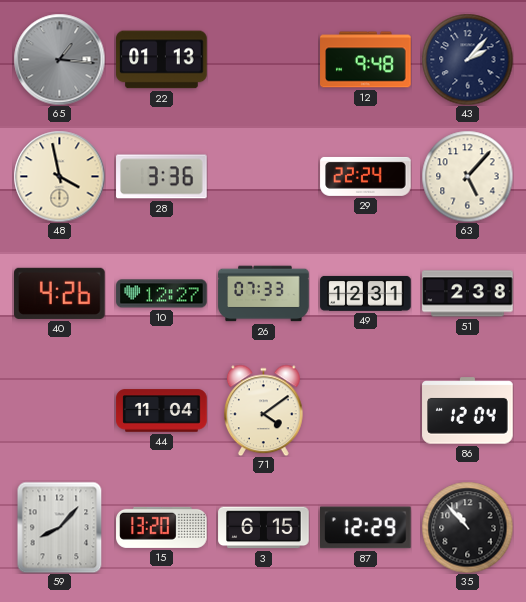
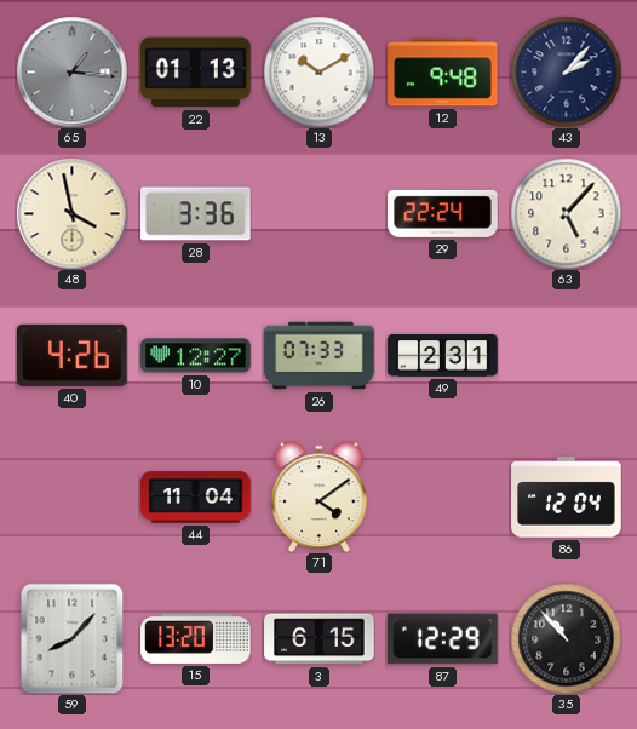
13: none -> 10:10 (318, 71)
49: 12:31 -> 2:31 (443, 355)
51: 2:38 -> none (468, 294)
